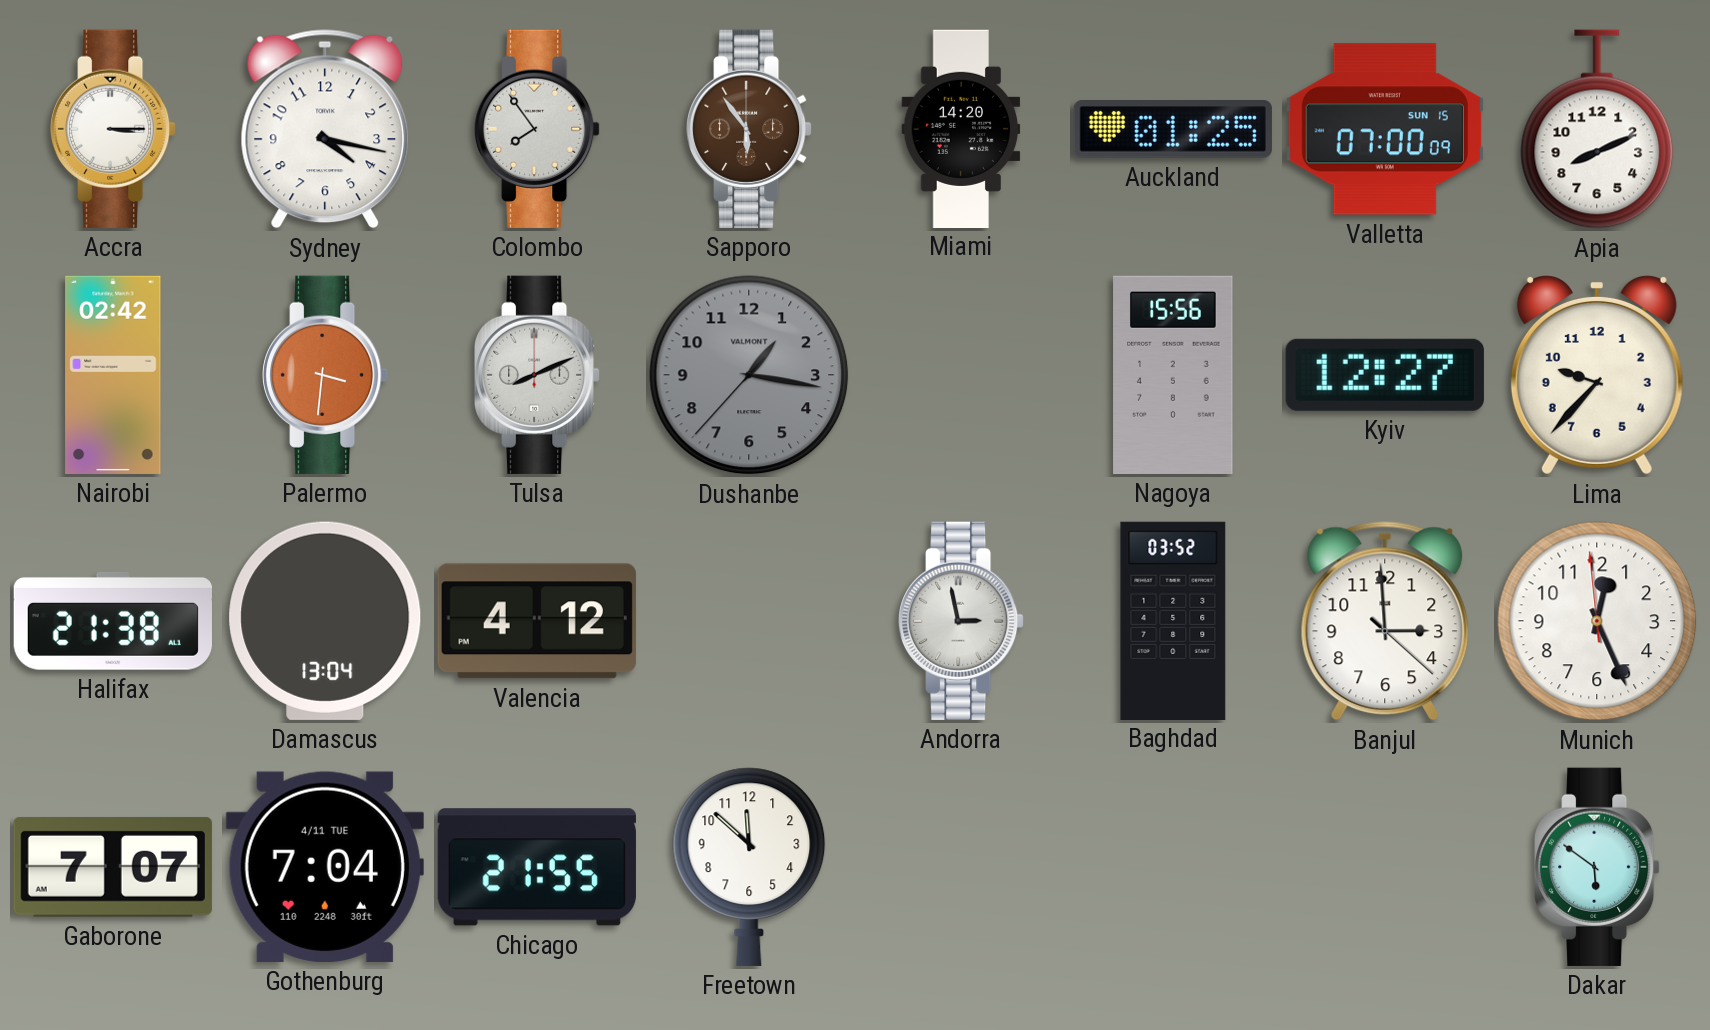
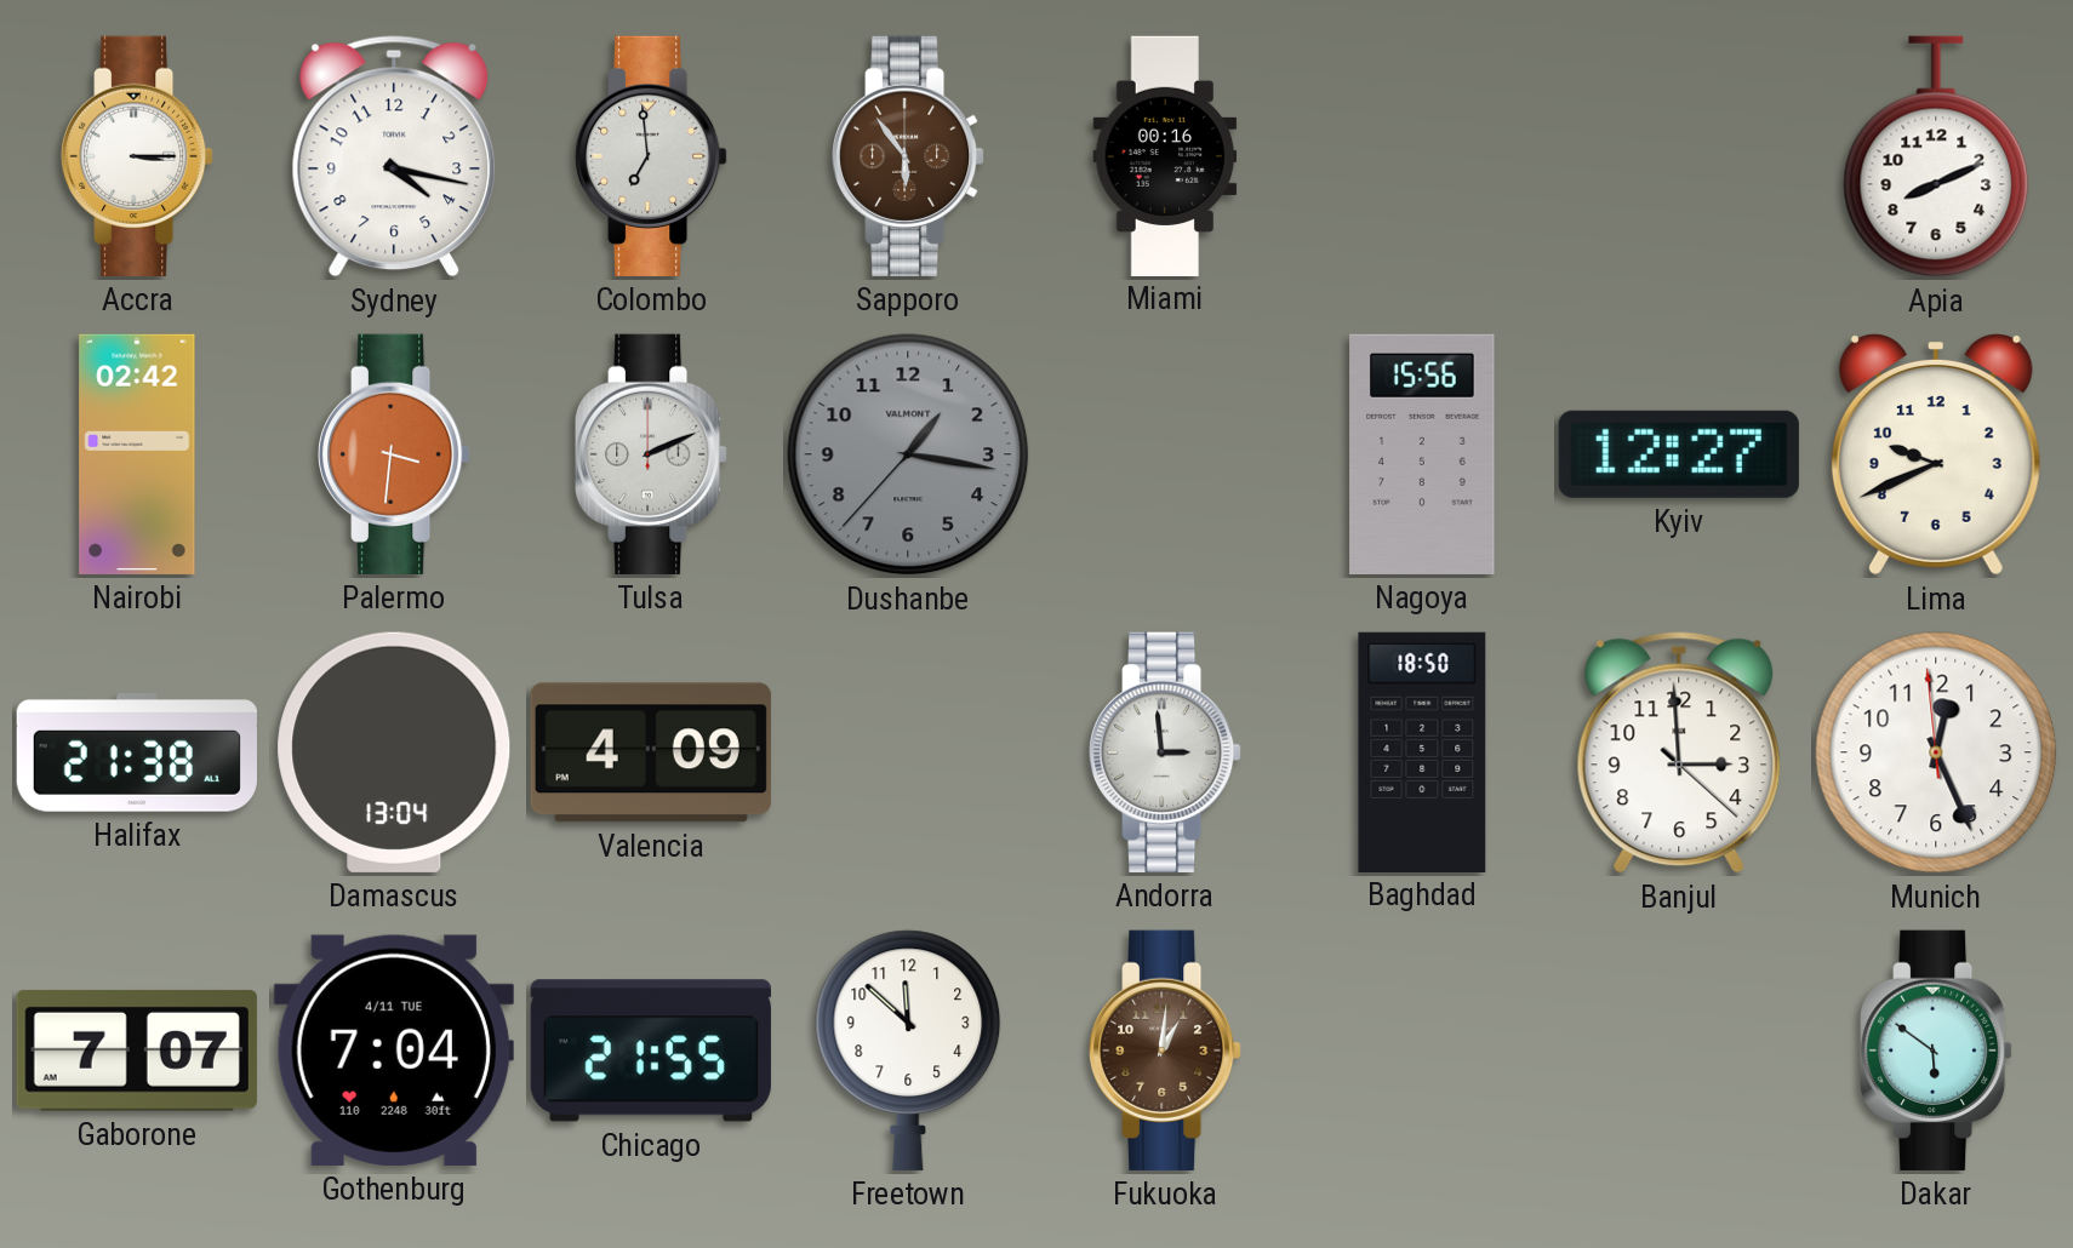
Colombo: 7:54 -> 6:59 (652, 156)
Miami: 14:20 -> 00:16 (1165, 155)
Auckland: 01:25 -> none (1173, 130)
Valletta: 07:00 -> none (1385, 129)
Tulsa: 8:11 -> 2:11 (652, 454)
Lima: 9:37 -> 9:41 (1936, 454)
Valencia: 4:12 -> 4:09 (651, 752)
Andorra: 2:58 -> 2:59 (1166, 752)
Baghdad: 03:52 -> 18:50 (1422, 751)
Fukuoka: none -> 1:01 (1166, 1051)
